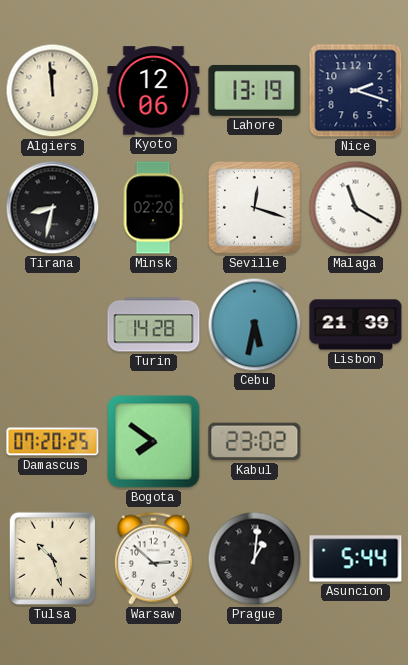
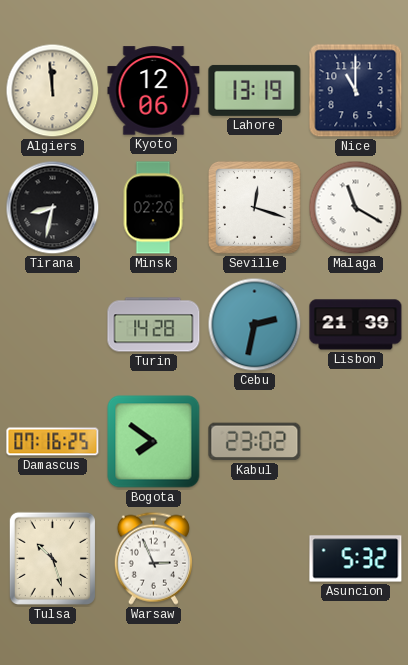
Nice: 2:18 -> 11:00 (356, 91)
Cebu: 5:32 -> 2:32 (255, 325)
Damascus: 07:20 -> 07:16 (53, 442)
Warsaw: 2:52 -> 2:56 (153, 558)
Prague: 1:01 -> none (255, 559)
Asuncion: 5:44 -> 5:32 (356, 559)
